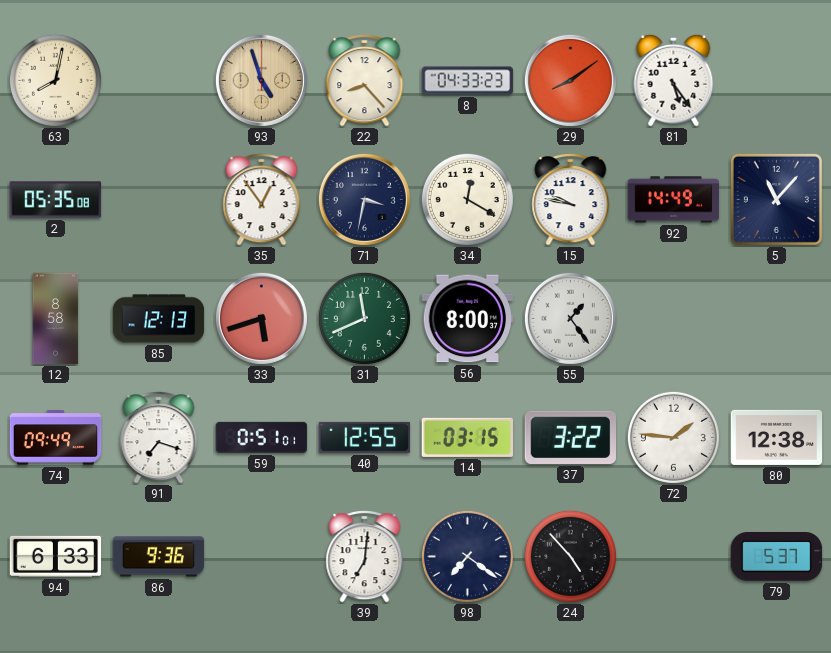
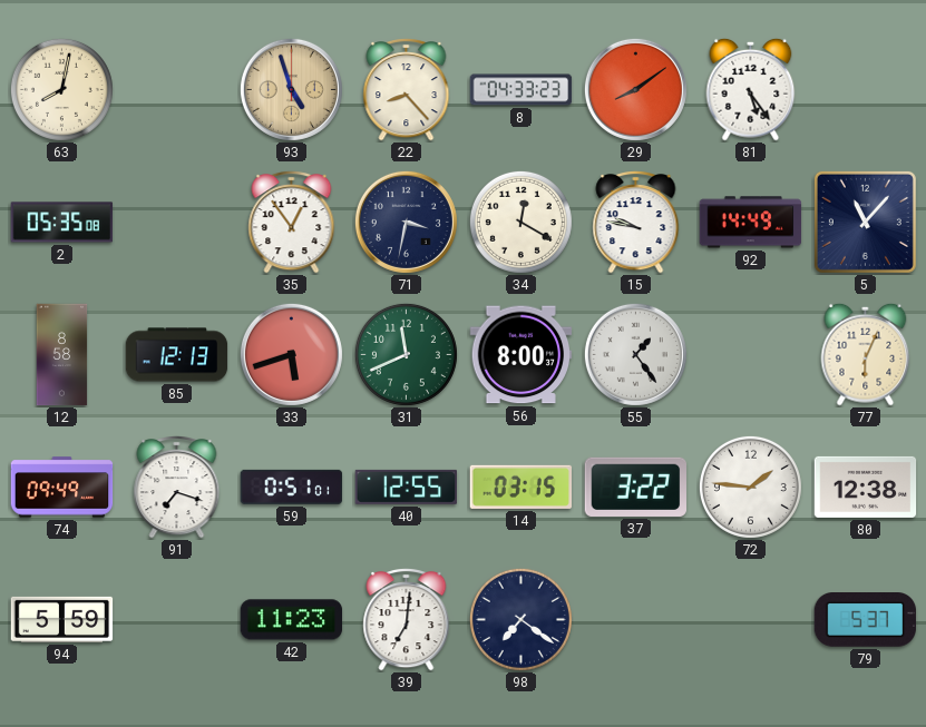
77: none -> 6:04 (866, 354)
94: 6:33 -> 5:59 (62, 619)
86: 9:36 -> none (159, 557)
42: none -> 11:23 (292, 620)
24: 4:53 -> none (570, 556)
